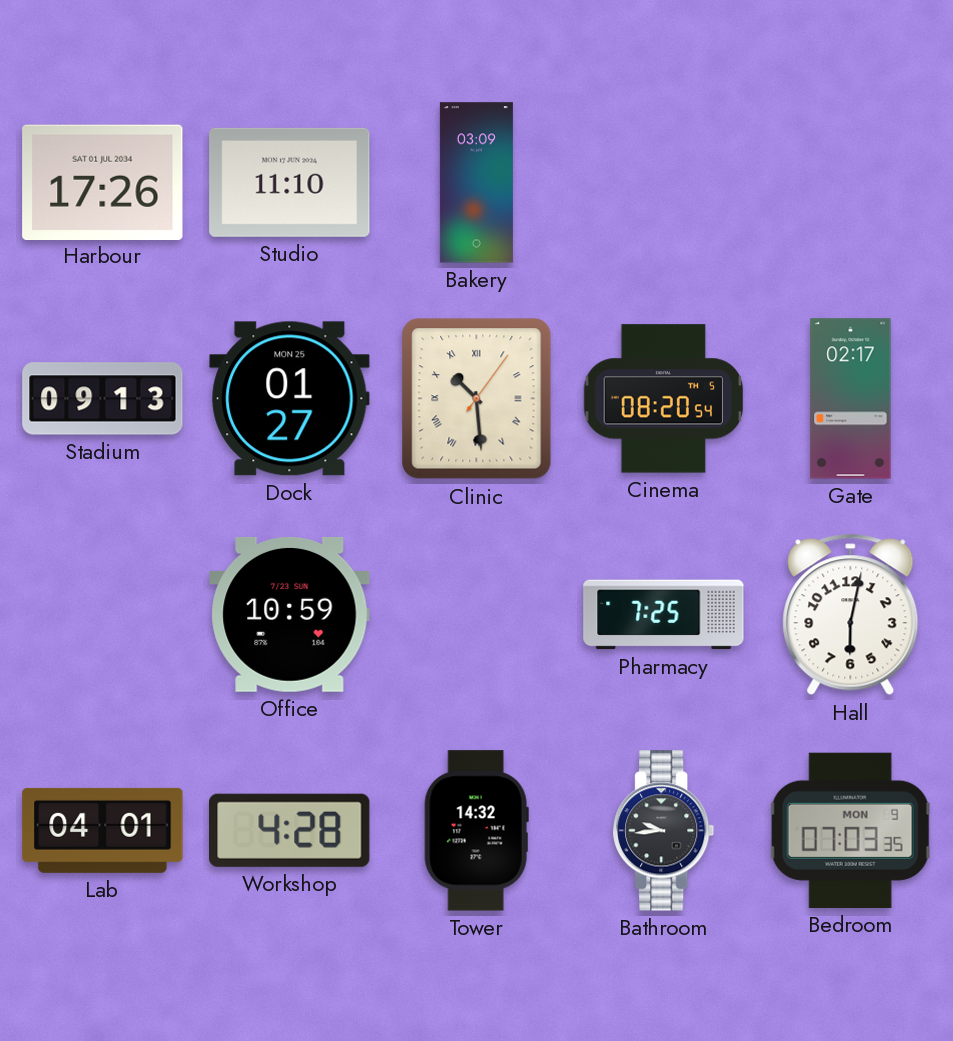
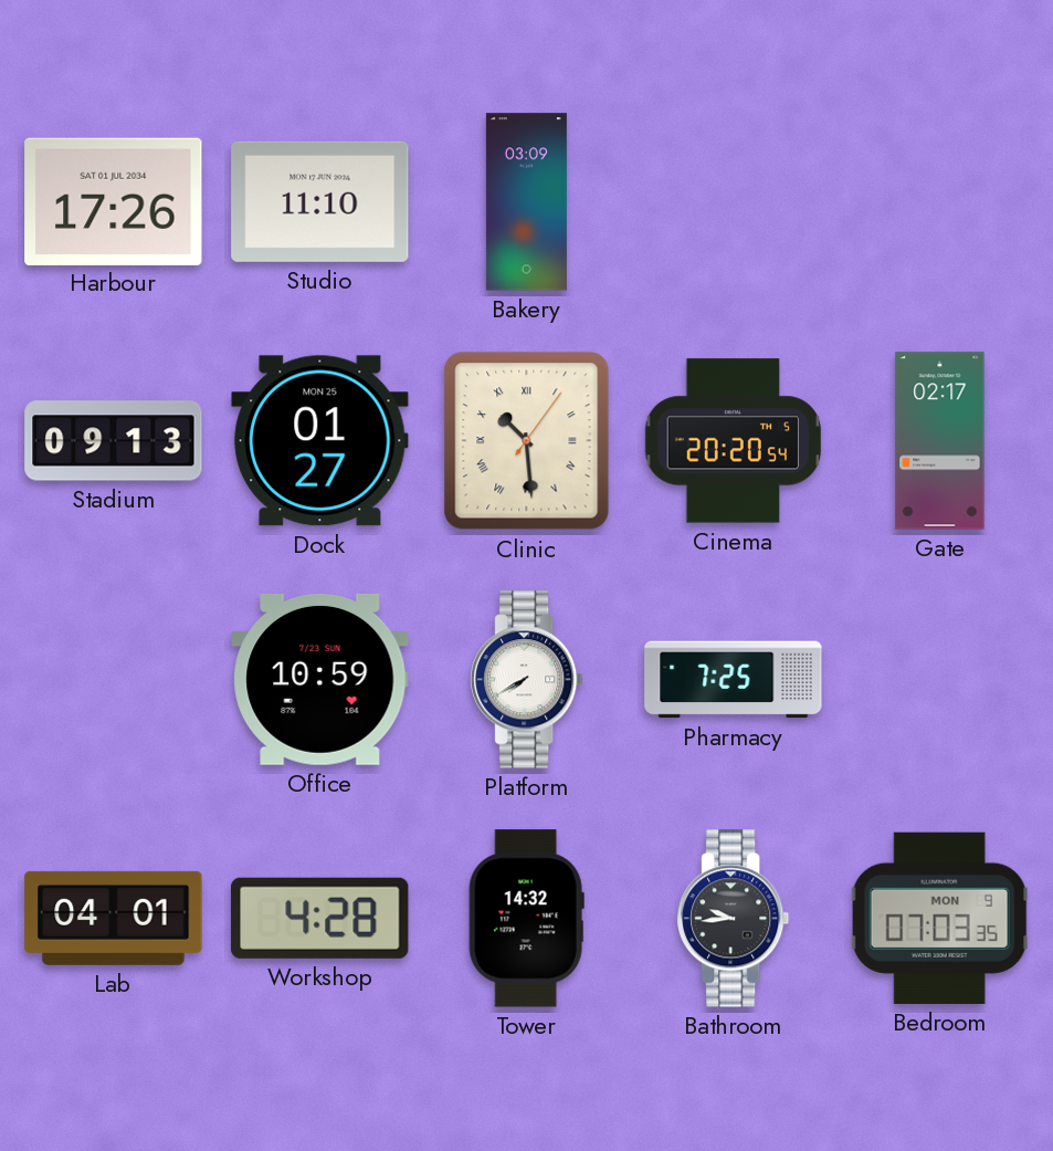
Cinema: 08:20 -> 20:20 (734, 441)
Platform: none -> 7:40 (527, 680)
Hall: 6:02 -> none (851, 615)
